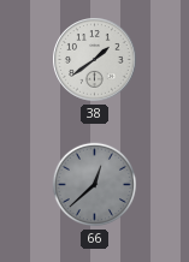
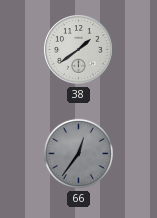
66: 12:38 -> 12:36 (79, 154)
